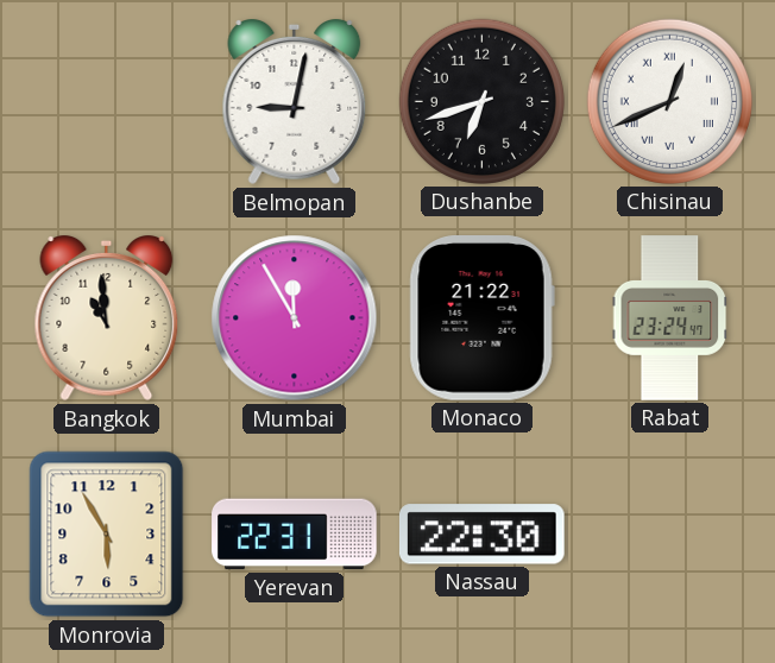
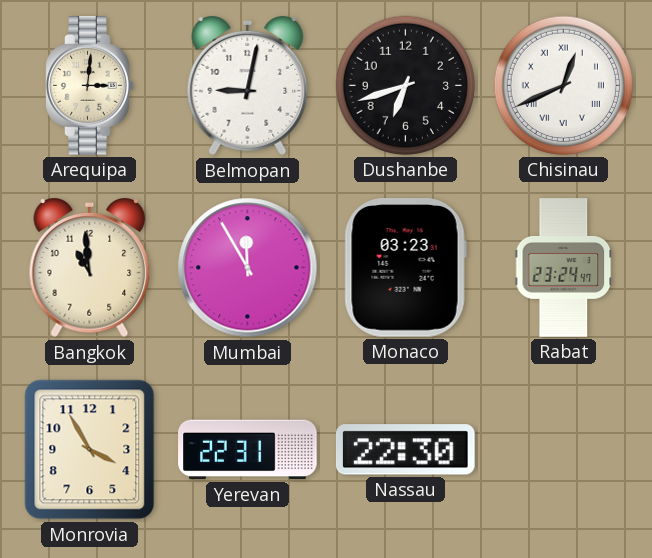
Arequipa: none -> 3:01 (90, 86)
Monaco: 21:22 -> 03:23 (405, 268)
Monrovia: 5:55 -> 3:55 (90, 450)
